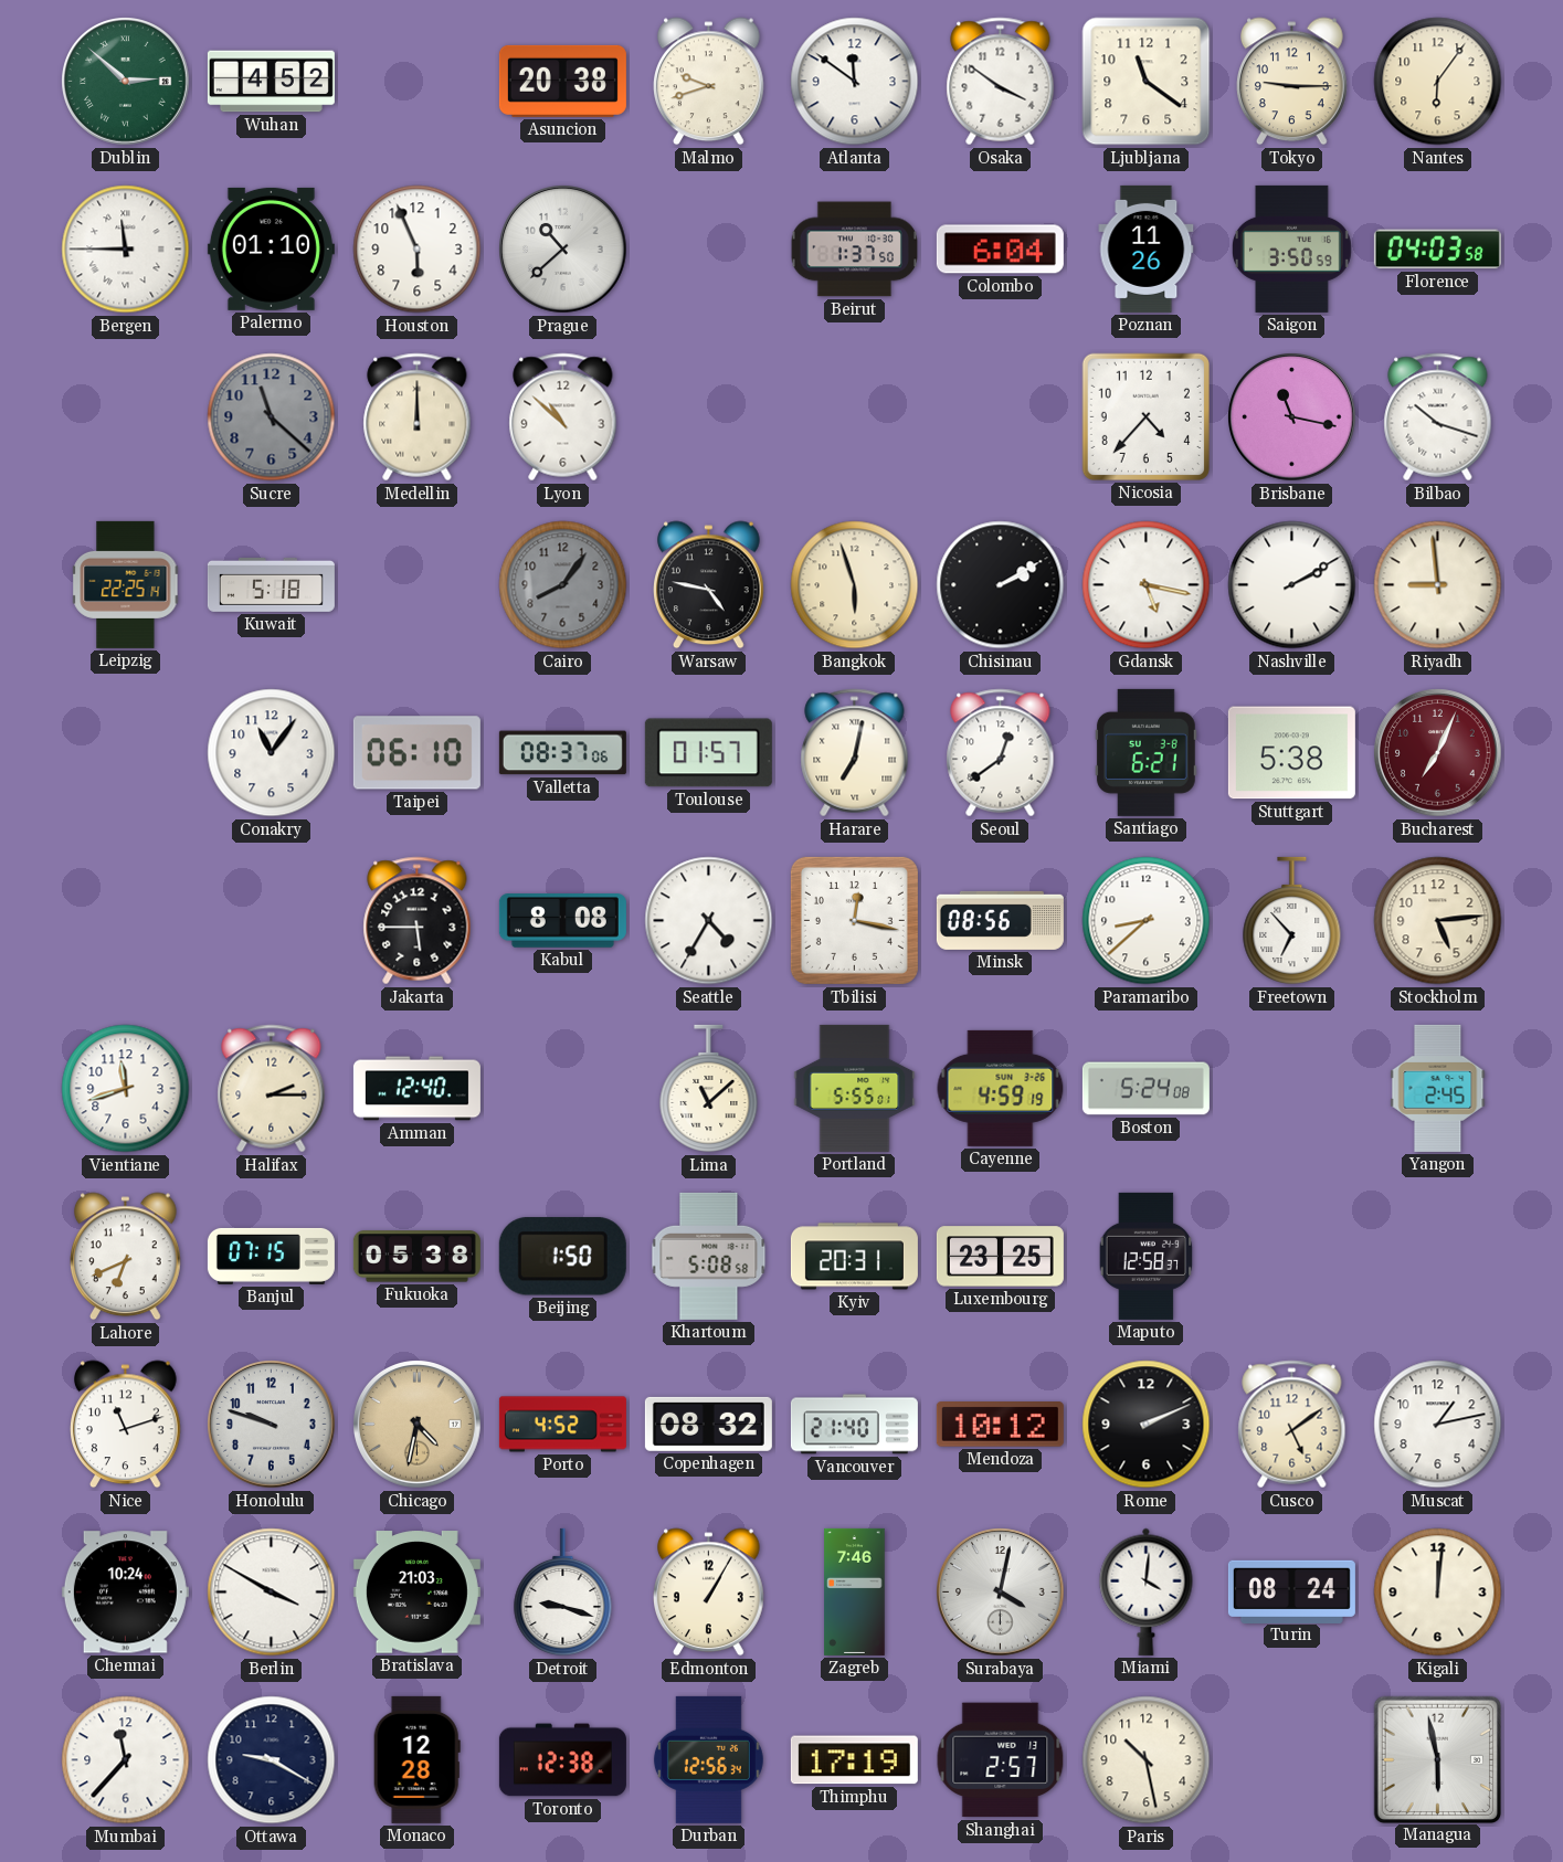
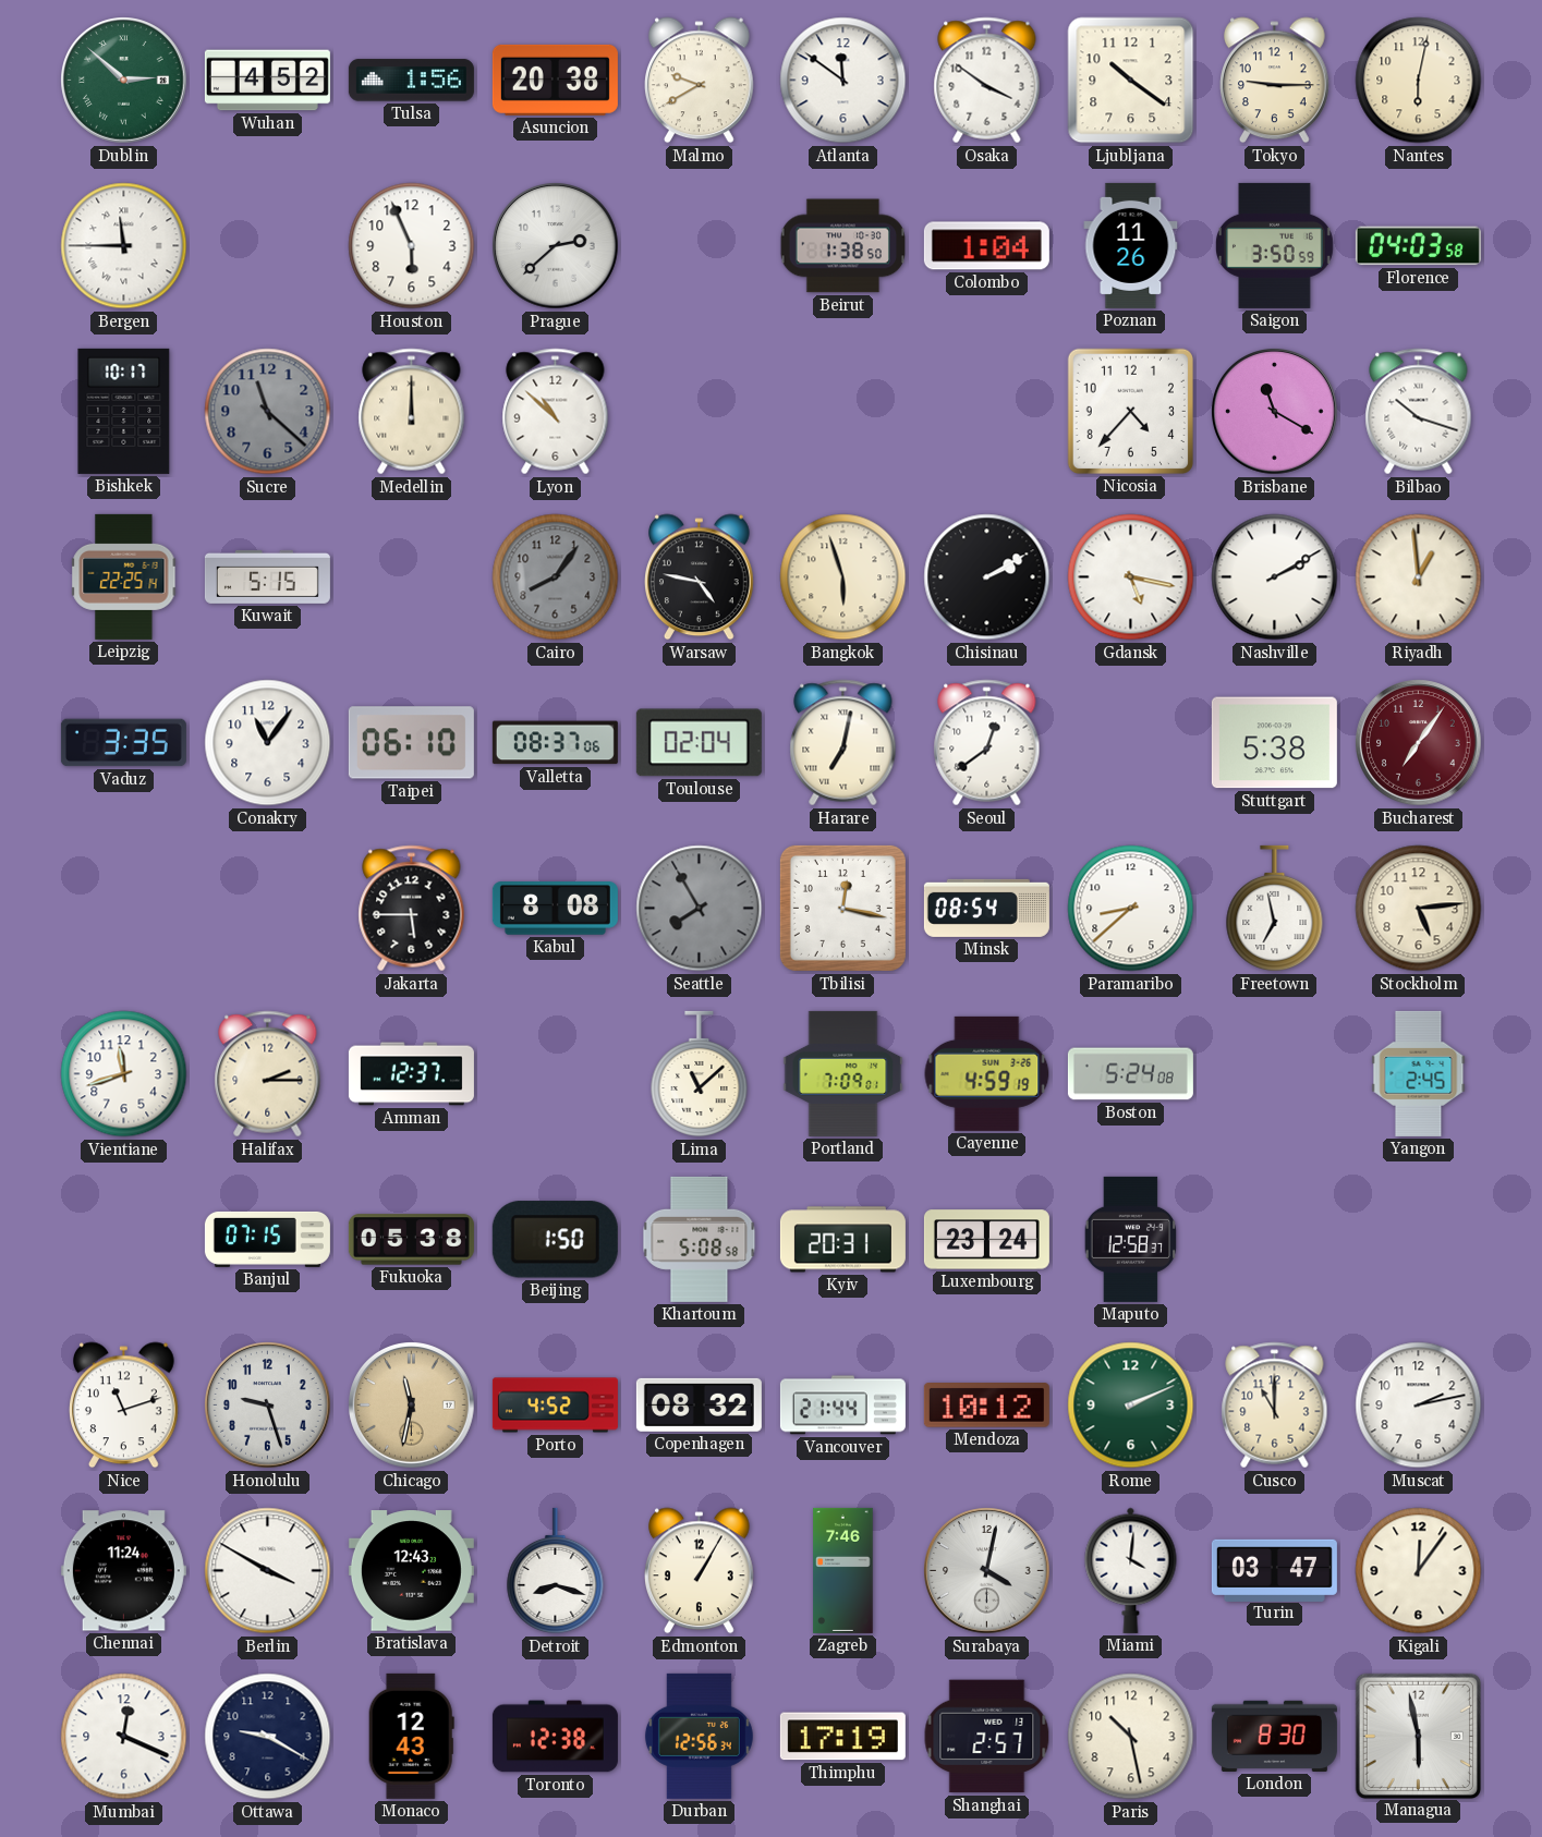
Tulsa: none -> 1:56 (411, 81)
Malmo: 9:42 -> 9:40 (700, 81)
Ljubljana: 11:21 -> 10:21 (1131, 81)
Nantes: 6:06 -> 6:02 (1419, 81)
Palermo: 01:10 -> none (271, 248)
Prague: 10:38 -> 2:38 (556, 246)
Beirut: 1:37 -> 1:38 (842, 246)
Colombo: 6:04 -> 1:04 (986, 246)
Bishkek: none -> 10:17 (124, 411)
Brisbane: 11:17 -> 11:20 (1275, 412)
Kuwait: 5:18 -> 5:15 (267, 576)
Riyadh: 8:59 -> 12:59 (1419, 577)
Vaduz: none -> 3:35 (123, 743)
Toulouse: 01:57 -> 02:04 (699, 743)
Santiago: 6:21 -> none (1145, 752)
Bucharest: 7:04 -> 7:06 (1419, 743)
Seattle: 4:35 -> 7:55 (700, 909)
Seattle dial: white -> grey (700, 909)
Minsk: 08:56 -> 08:54 (986, 908)
Freetown: 6:53 -> 6:58 (1275, 909)
Amman: 12:40 -> 12:37 (411, 1074)
Portland: 5:55 -> 7:09 (843, 1073)
Lahore: 6:41 -> none (126, 1257)
Luxembourg: 23:25 -> 23:24 (986, 1240)
Honolulu: 9:48 -> 9:27 (268, 1406)
Chicago: 4:32 -> 11:32 (412, 1406)
Vancouver: 21:40 -> 21:44 (842, 1406)
Rome dial: black -> green (1131, 1406)
Cusco: 5:09 -> 11:00 (1275, 1406)
Muscat: 1:13 -> 2:13 (1419, 1406)
Chennai: 10:24 -> 11:24 (123, 1571)
Bratislava: 21:03 -> 12:43 (411, 1571)
Detroit: 9:18 -> 8:18 (556, 1571)
Turin: 08:24 -> 03:47 (1274, 1570)
Kigali: 12:01 -> 12:06 (1419, 1571)
Mumbai: 11:37 -> 12:19 (124, 1737)
Monaco: 12:28 -> 12:43 (411, 1736)
London: none -> 8:30 (1274, 1736)
